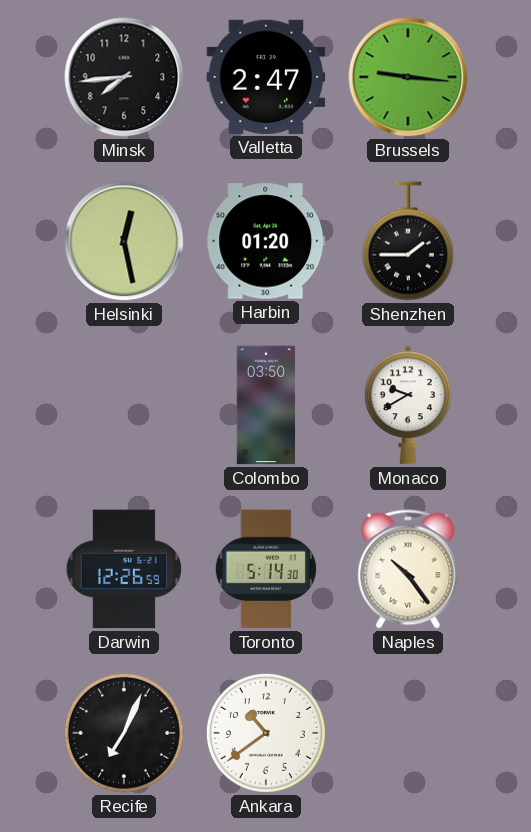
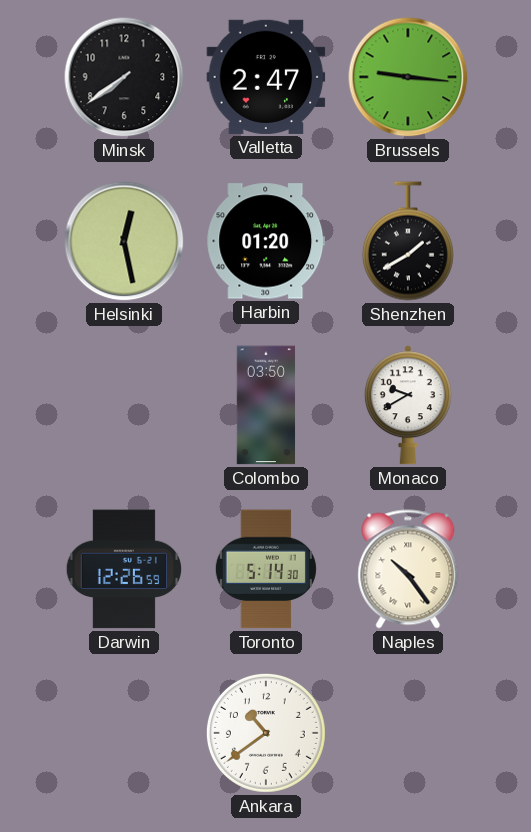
Minsk: 7:44 -> 7:39 (124, 77)
Shenzhen: 1:45 -> 1:40 (408, 241)
Recife: 7:04 -> none (124, 733)
